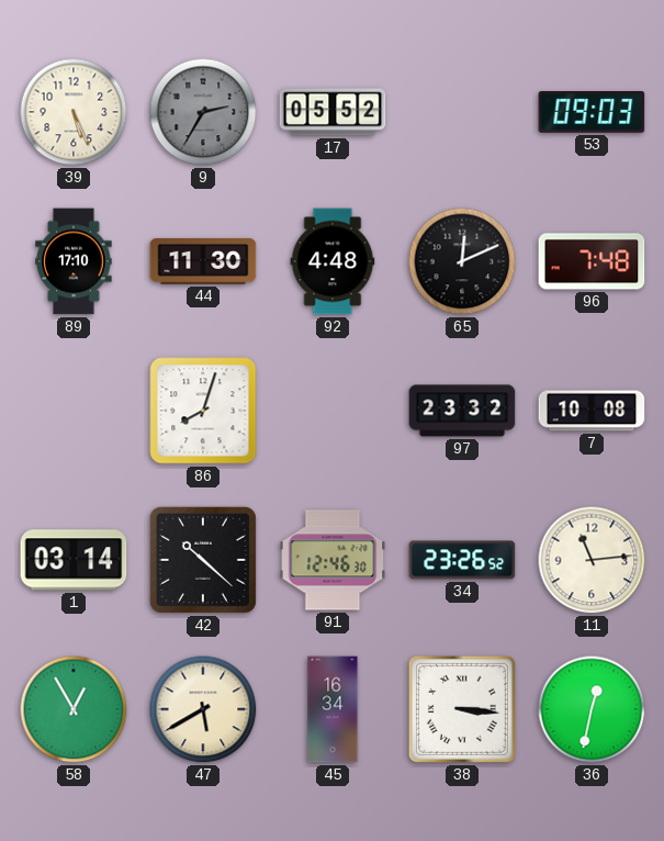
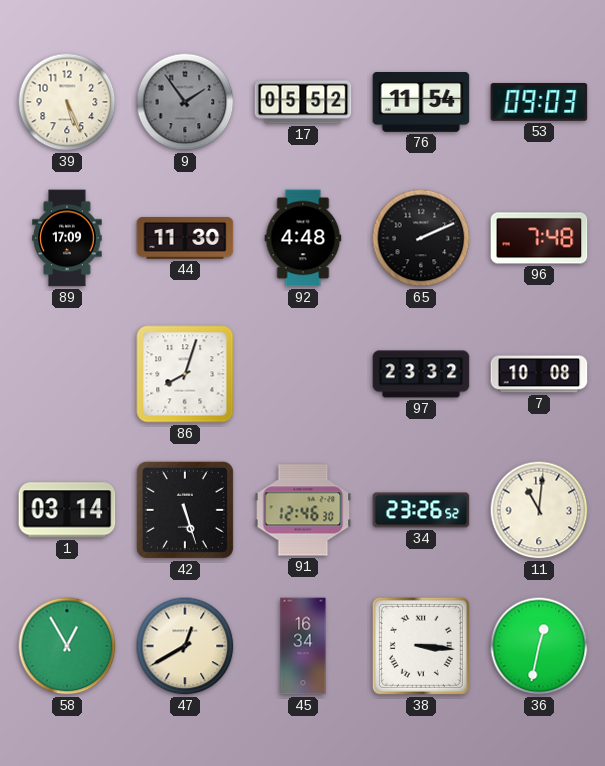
9: 2:35 -> 1:54 (185, 102)
76: none -> 11:54 (421, 103)
89: 17:10 -> 17:09 (67, 238)
65: 12:11 -> 2:11 (421, 238)
42: 10:22 -> 5:27 (185, 510)
11: 11:14 -> 11:01 (539, 510)
47: 5:40 -> 12:40 (185, 646)
